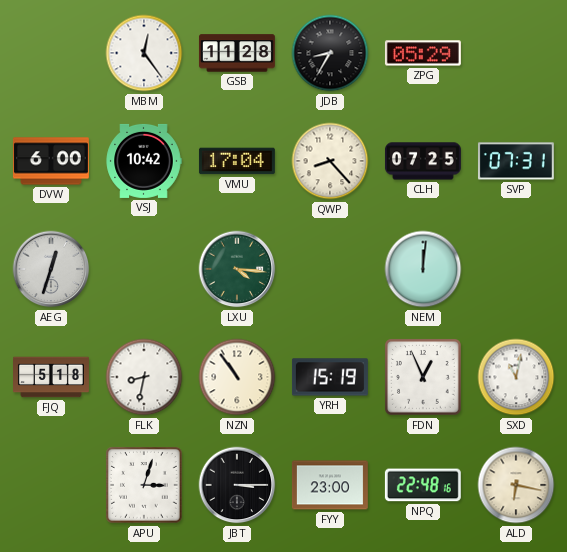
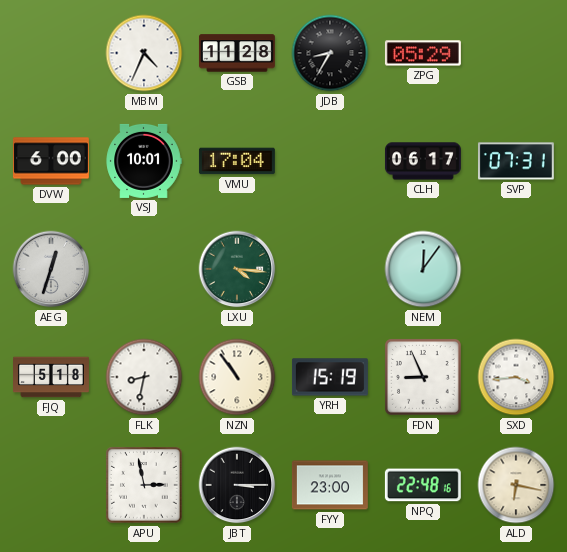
MBM: 12:24 -> 4:34 (144, 53)
VSJ: 10:42 -> 10:01 (144, 161)
QWP: 8:23 -> none (330, 161)
CLH: 07:25 -> 06:17 (423, 161)
NEM: 12:01 -> 12:06 (423, 269)
FDN: 12:56 -> 8:56 (424, 378)
SXD: 11:02 -> 3:44 (516, 377)
APU: 3:03 -> 2:58 (145, 486)
